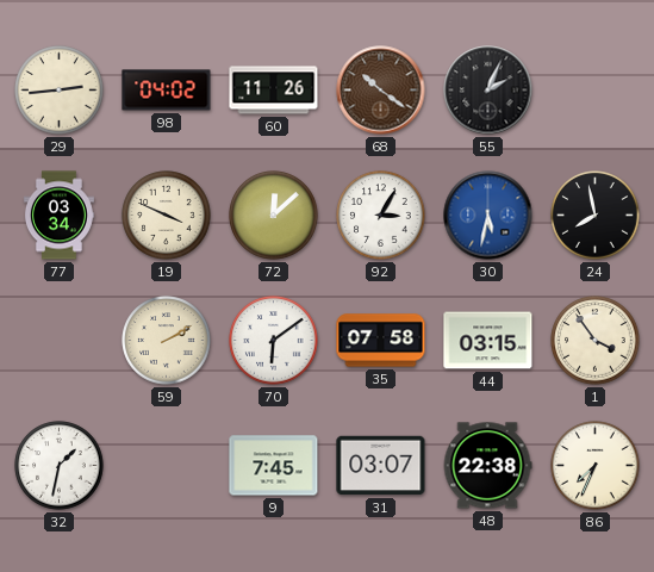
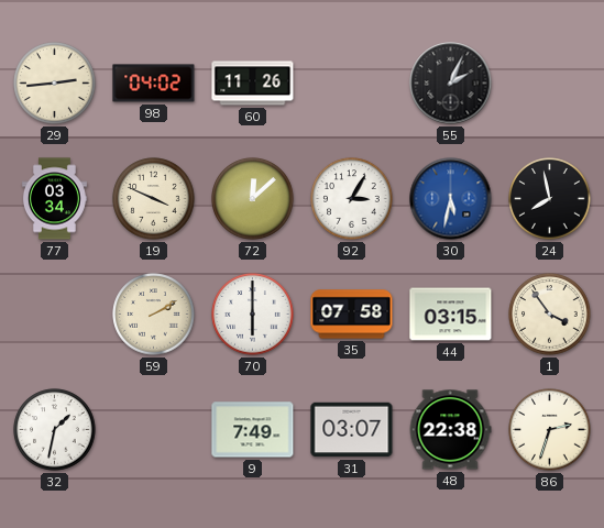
68: 10:21 -> none (381, 91)
70: 6:09 -> 6:00 (253, 315)
9: 7:45 -> 7:49 (253, 430)
86: 7:34 -> 2:33 (550, 430)
